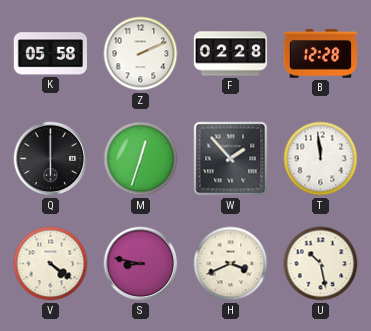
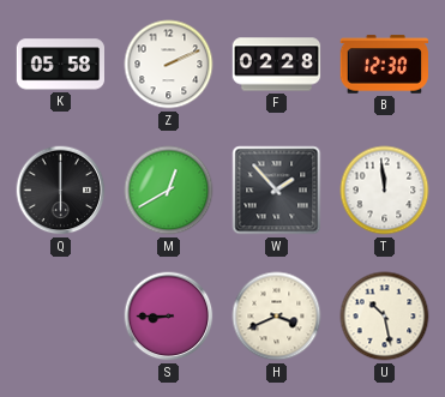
B: 12:28 -> 12:30 (384, 65)
M: 12:33 -> 12:40 (169, 191)
V: 4:21 -> none (51, 264)
S: 8:47 -> 8:45 (169, 317)
